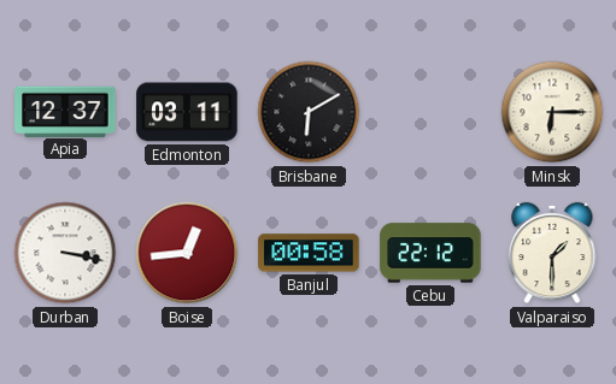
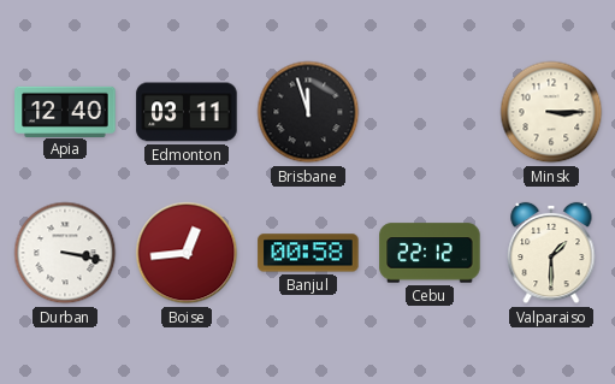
Apia: 12:37 -> 12:40 (65, 111)
Brisbane: 6:10 -> 11:57 (308, 112)
Minsk: 6:15 -> 3:15 (551, 112)
